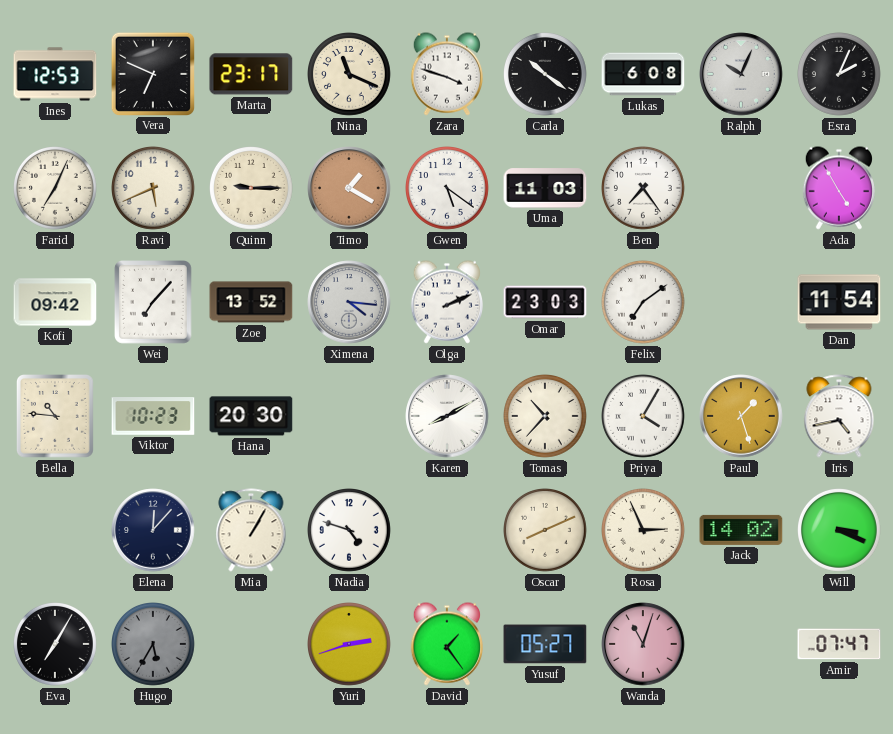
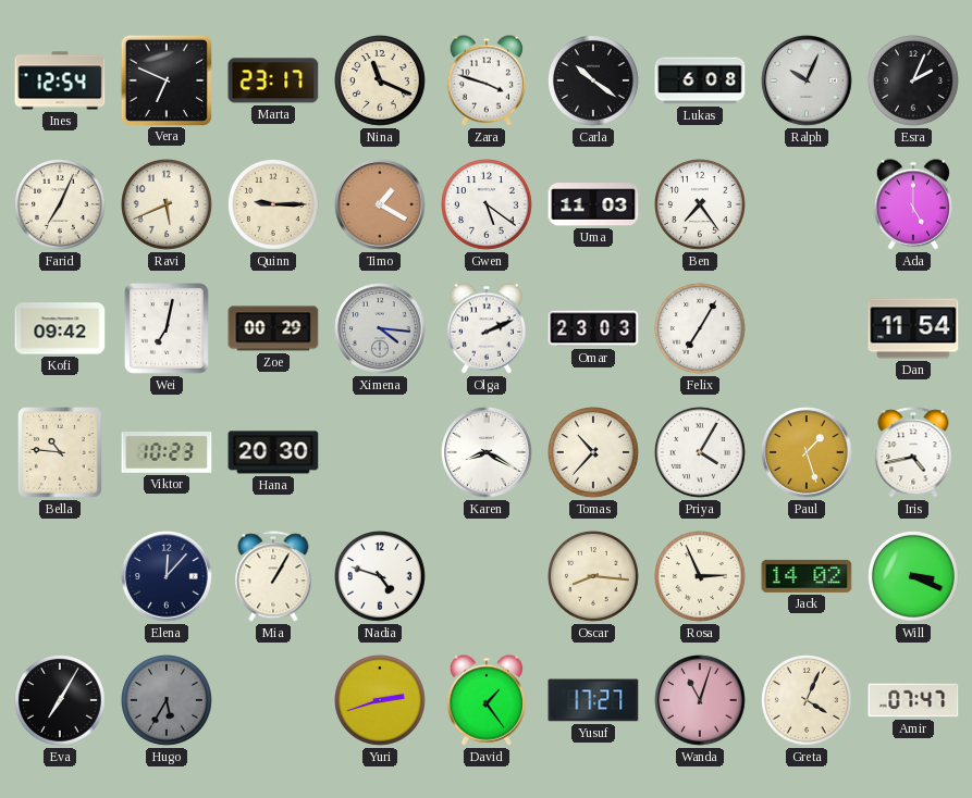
Ines: 12:53 -> 12:54 (60, 80)
Ada: 4:55 -> 5:00 (912, 204)
Wei: 7:07 -> 7:02 (168, 329)
Zoe: 13:52 -> 00:29 (273, 328)
Felix: 7:09 -> 7:05 (701, 329)
Karen: 8:10 -> 8:20 (487, 452)
Oscar: 8:11 -> 8:16 (594, 577)
Yusuf: 05:27 -> 17:27 (593, 700)
Greta: none -> 4:04 (808, 701)
